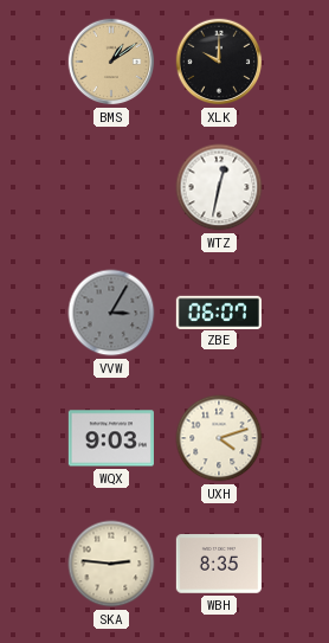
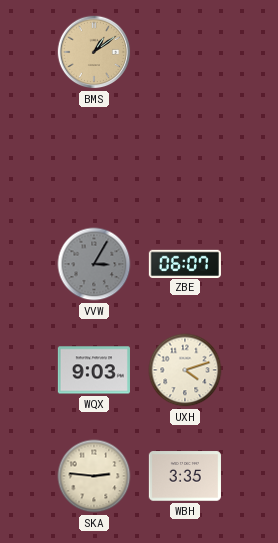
XLK: 10:00 -> none (219, 62)
WTZ: 12:32 -> none (219, 187)
WBH: 8:35 -> 3:35 (185, 476)
